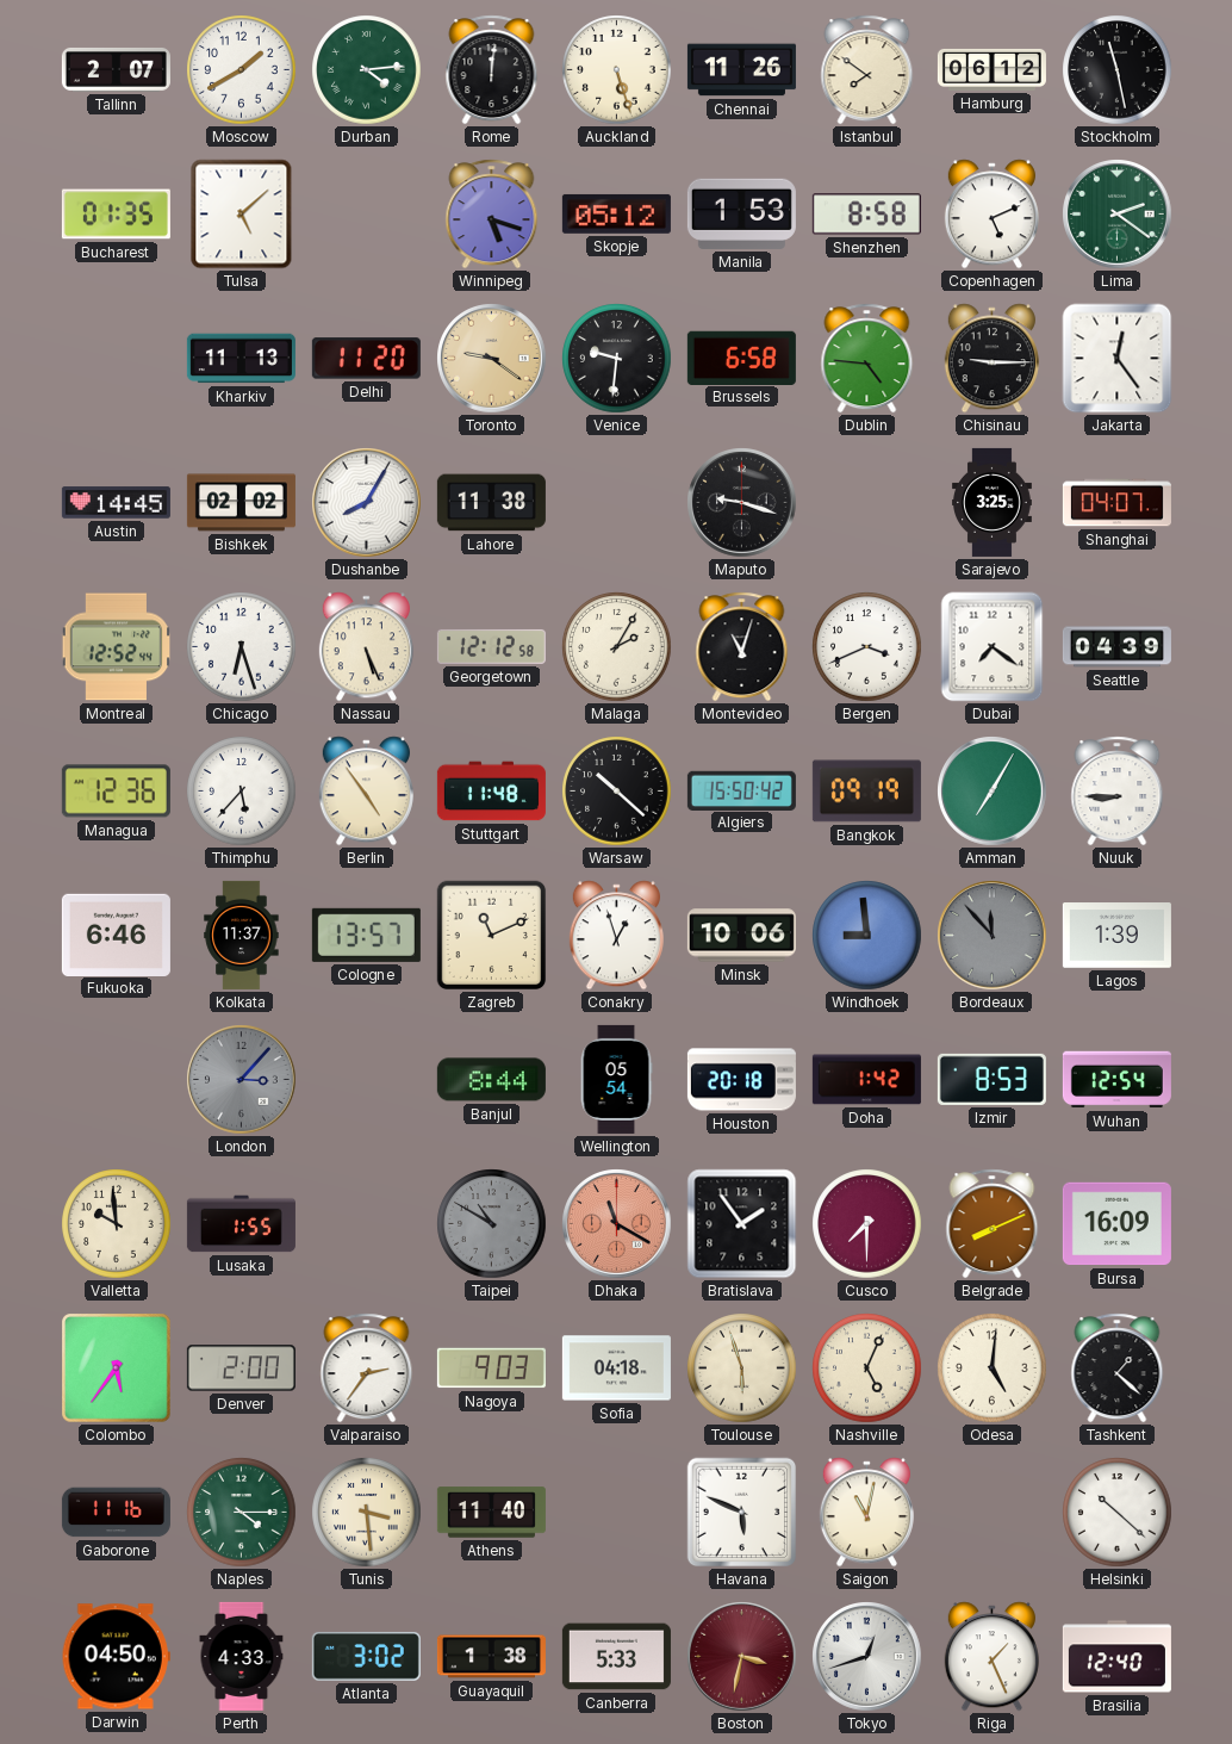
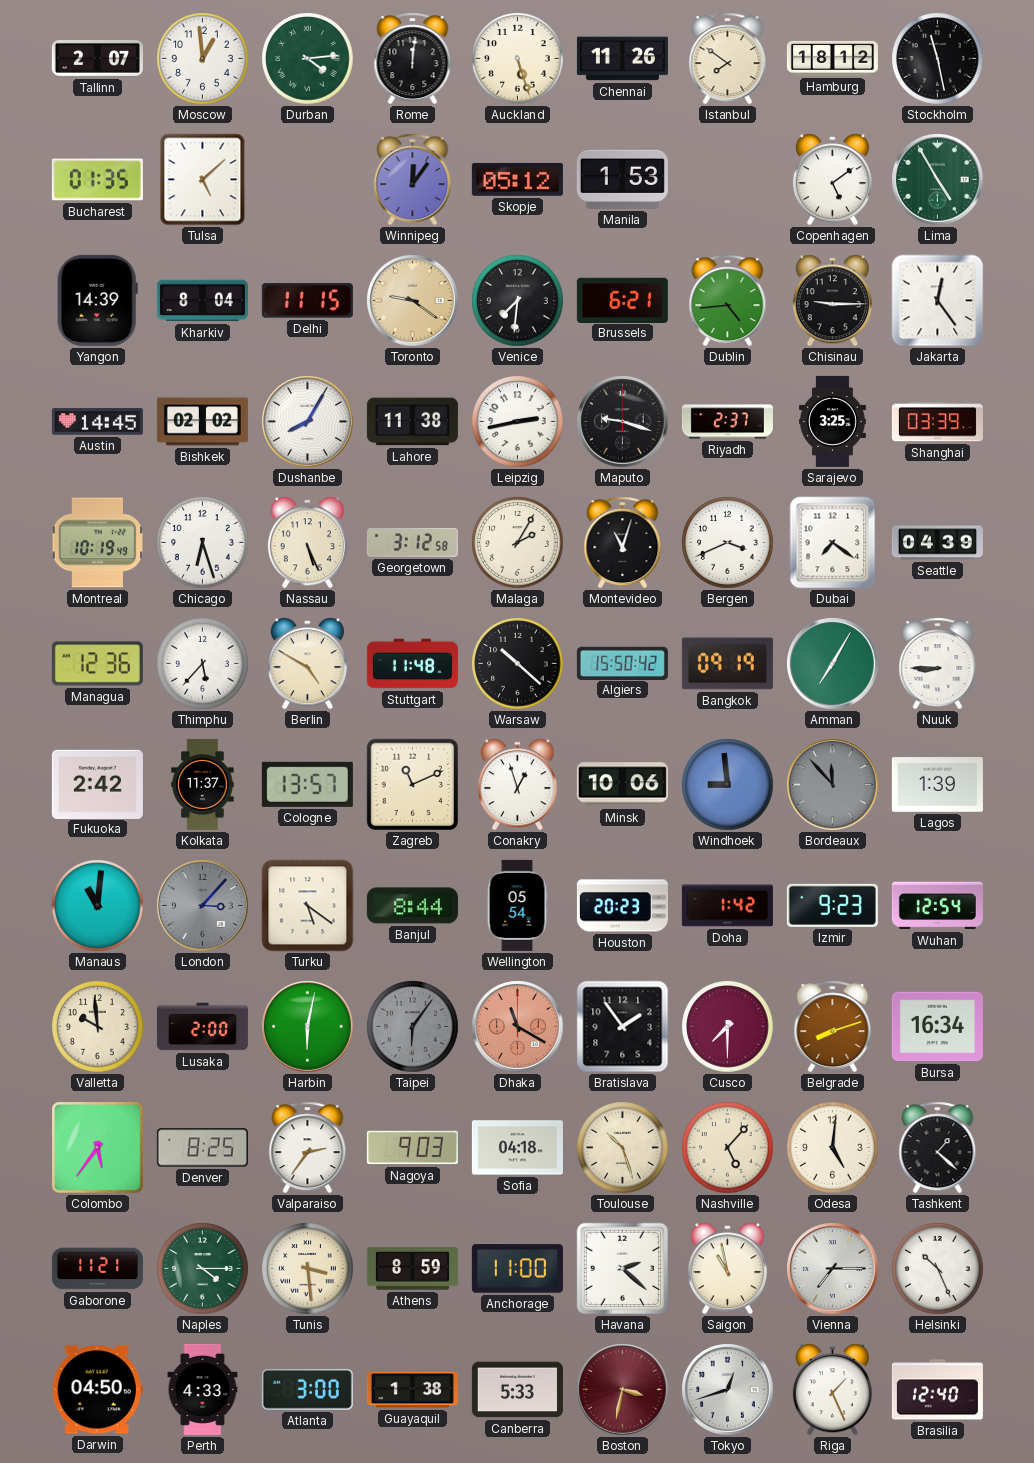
Moscow: 1:40 -> 12:59 (203, 59)
Hamburg: 06:12 -> 18:12 (832, 58)
Winnipeg: 5:18 -> 12:06 (413, 180)
Shenzhen: 8:58 -> none (866, 215)
Copenhagen: 5:11 -> 5:09 (832, 180)
Lima: 2:21 -> 4:55 (938, 180)
Yangon: none -> 14:39 (97, 300)
Kharkiv: 11:13 -> 8:04 (202, 301)
Delhi: 11:20 -> 11:15 (307, 301)
Venice: 9:31 -> 7:31 (518, 301)
Brussels: 6:58 -> 6:21 (622, 300)
Dublin: 4:46 -> 4:44 (728, 301)
Leipzig: none -> 2:43 (518, 422)
Riyadh: none -> 2:37 (727, 422)
Shanghai: 04:07 -> 03:39 (937, 422)
Montreal: 12:52 -> 10:19 (98, 543)
Georgetown: 12:12 -> 3:12 (412, 542)
Berlin: 4:54 -> 4:50 (307, 664)
Fukuoka: 6:46 -> 2:42 (97, 784)
Manaus: none -> 11:01 (98, 906)
Turku: none -> 5:21 (308, 906)
Houston: 20:18 -> 20:23 (622, 906)
Izmir: 8:53 -> 9:23 (832, 905)
Lusaka: 1:55 -> 2:00 (202, 1027)
Harbin: none -> 6:02 (308, 1027)
Taipei: 10:50 -> 6:06 (413, 1027)
Belgrade: 8:11 -> 8:12 (833, 1027)
Bursa: 16:09 -> 16:34 (937, 1027)
Denver: 2:00 -> 8:25 (202, 1148)
Toulouse: 5:57 -> 10:27 (623, 1148)
Nashville: 5:04 -> 5:07 (728, 1148)
Gaborone: 11:16 -> 11:21 (97, 1269)
Athens: 11:40 -> 8:59 (412, 1269)
Anchorage: none -> 11:00 (517, 1269)
Havana: 5:49 -> 2:22 (623, 1269)
Saigon: 11:02 -> 10:58 (727, 1269)
Vienna: none -> 7:15 (833, 1269)
Helsinki: 10:22 -> 10:26 (938, 1269)
Atlanta: 3:02 -> 3:00 (307, 1389)
